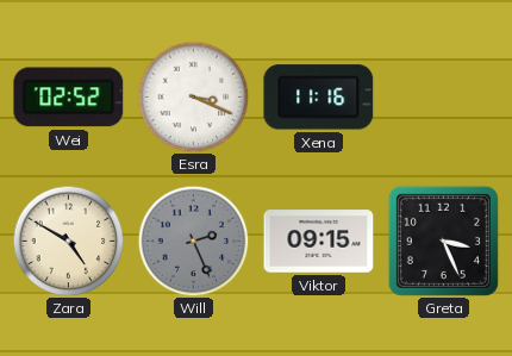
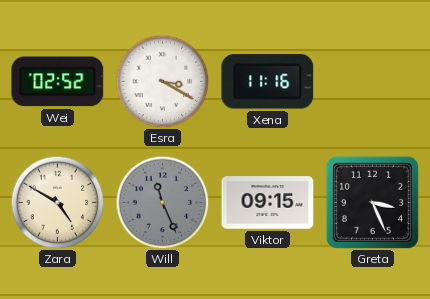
Esra: 3:19 -> 3:20 (162, 81)
Will: 2:26 -> 11:26 (162, 202)
